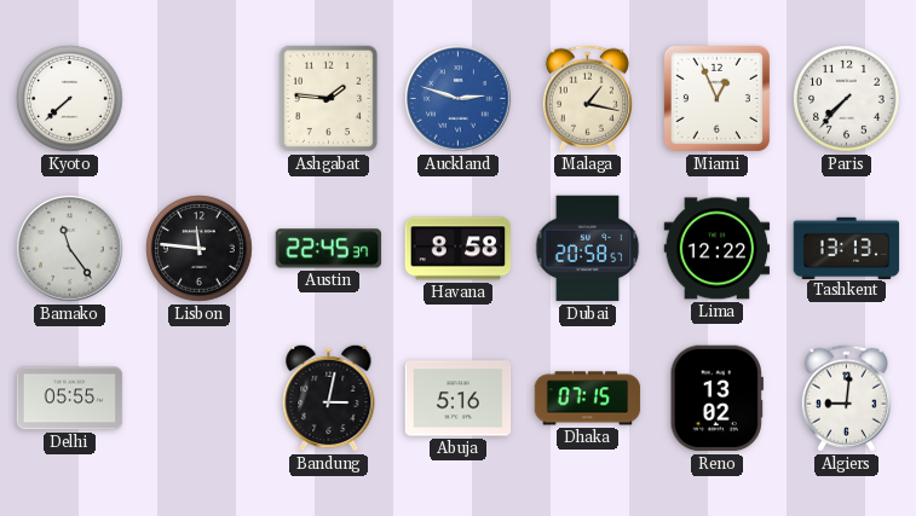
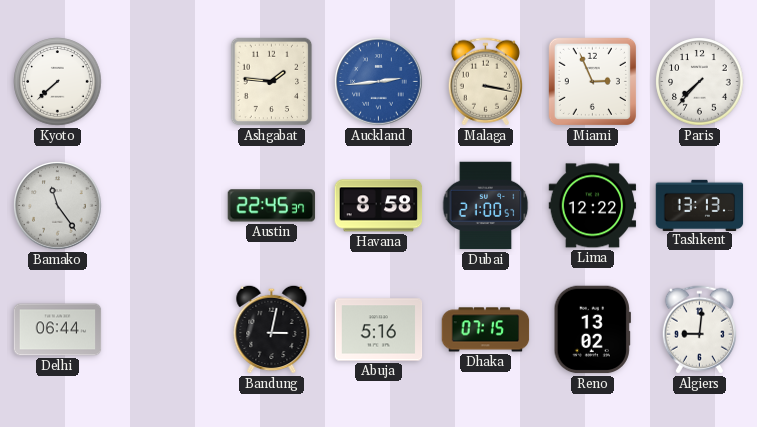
Auckland: 2:48 -> 2:44 (379, 82)
Malaga: 1:17 -> 3:17 (485, 82)
Miami: 12:56 -> 2:56 (592, 81)
Lisbon: 11:46 -> none (200, 249)
Dubai: 20:58 -> 21:00 (486, 206)
Delhi: 05:55 -> 06:44 (58, 330)
